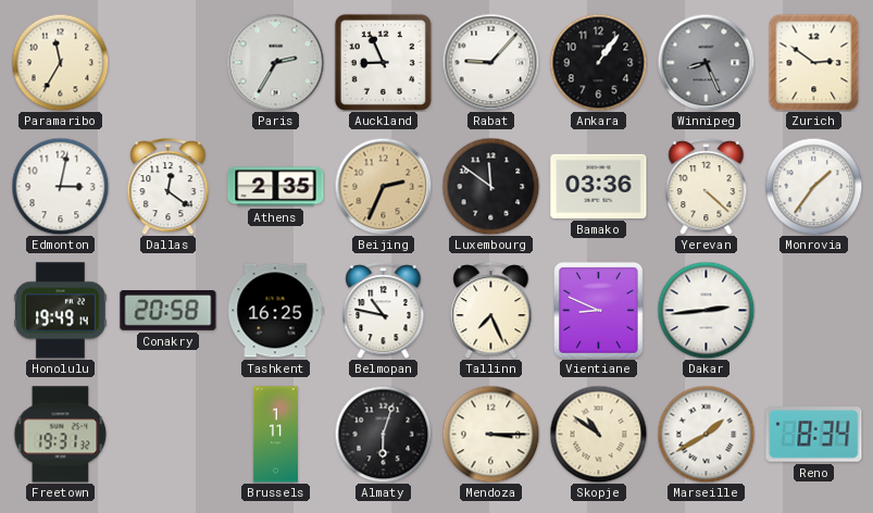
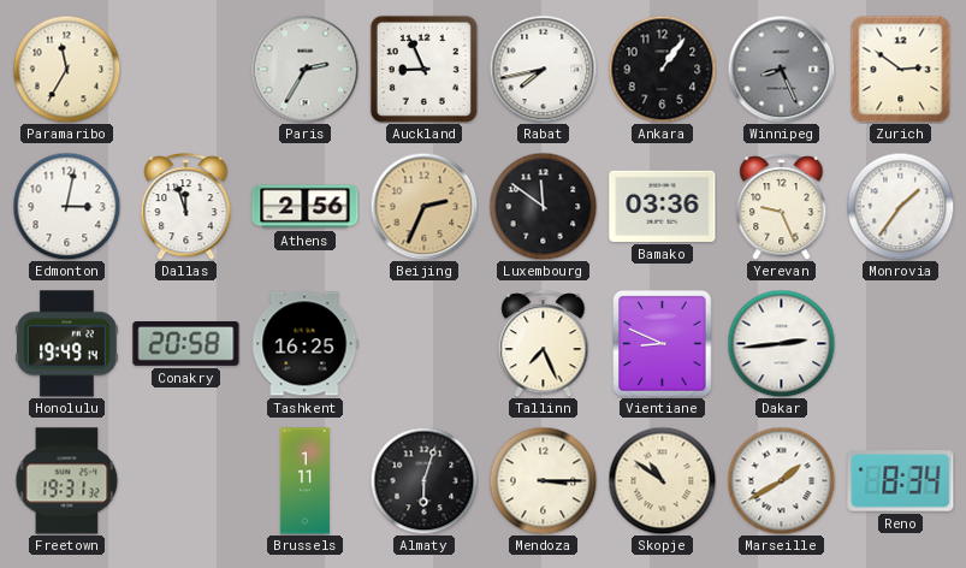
Rabat: 9:07 -> 7:43 (543, 69)
Dallas: 12:21 -> 11:57 (186, 207)
Athens: 2:35 -> 2:56 (306, 207)
Yerevan: 4:22 -> 9:26 (782, 207)
Belmopan: 10:47 -> none (384, 311)
